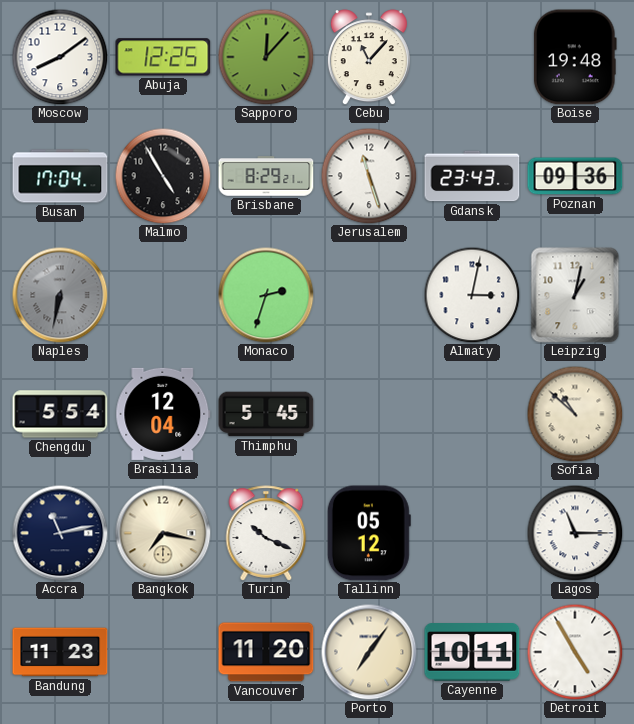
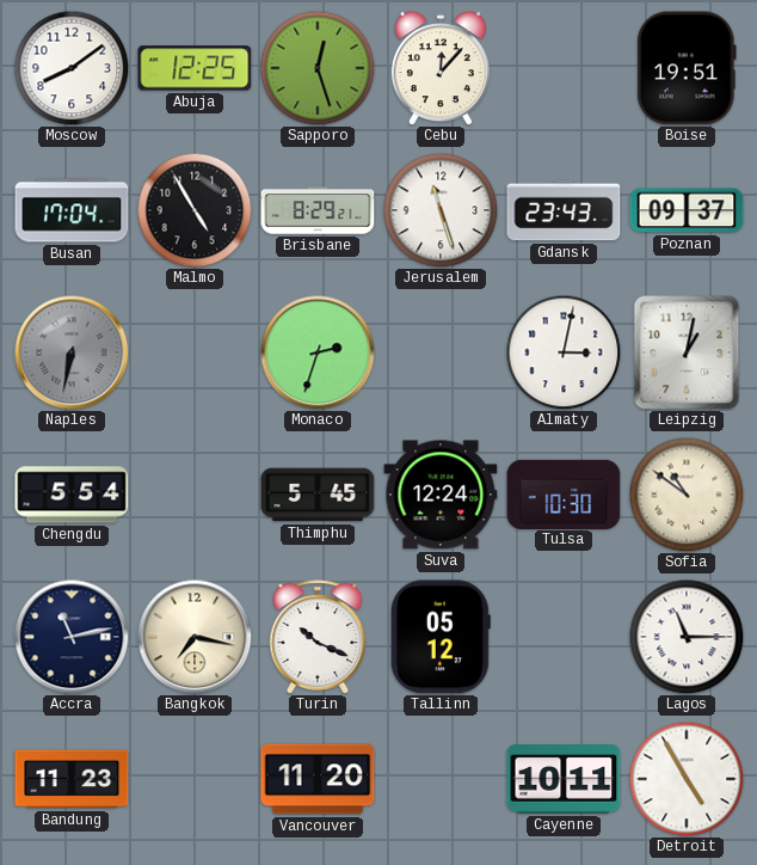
Sapporo: 12:07 -> 12:27 (318, 68)
Cebu: 11:07 -> 12:07 (441, 68)
Boise: 19:48 -> 19:51 (687, 68)
Poznan: 09:36 -> 09:37 (687, 210)
Brasilia: 12:04 -> none (163, 414)
Suva: none -> 12:24 (441, 495)
Tulsa: none -> 10:30 (564, 493)
Sofia: 10:52 -> 10:51 (687, 495)
Porto: 7:06 -> none (369, 652)
